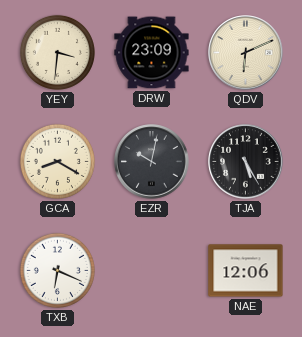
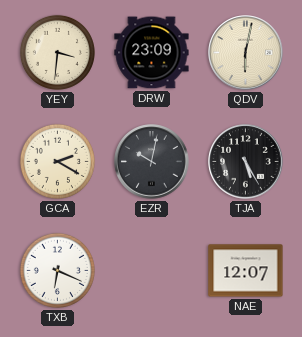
QDV: 6:11 -> 6:02 (246, 53)
GCA: 8:20 -> 2:20 (57, 161)
NAE: 12:06 -> 12:07 (246, 271)
